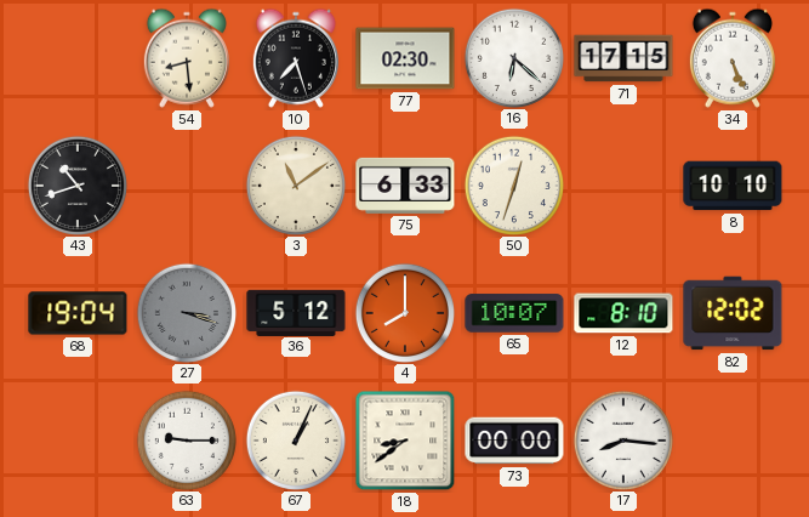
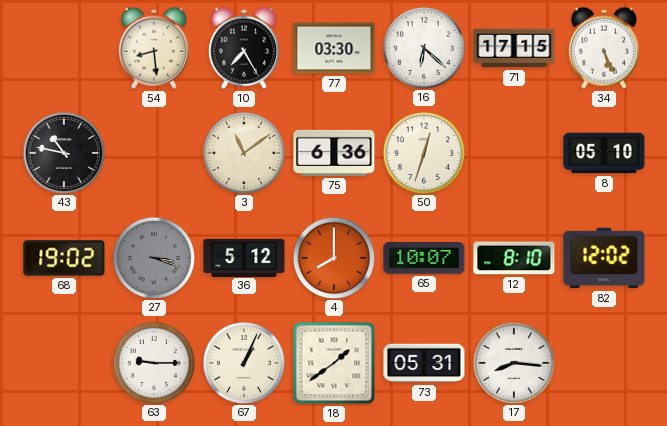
10: 7:27 -> 7:25 (244, 48)
77: 02:30 -> 03:30 (334, 48)
43: 10:42 -> 10:47 (63, 152)
75: 6:33 -> 6:36 (334, 153)
8: 10:10 -> 05:10 (604, 153)
68: 19:04 -> 19:02 (64, 258)
18: 8:39 -> 1:39 (334, 363)
73: 00:00 -> 05:31 (424, 363)
